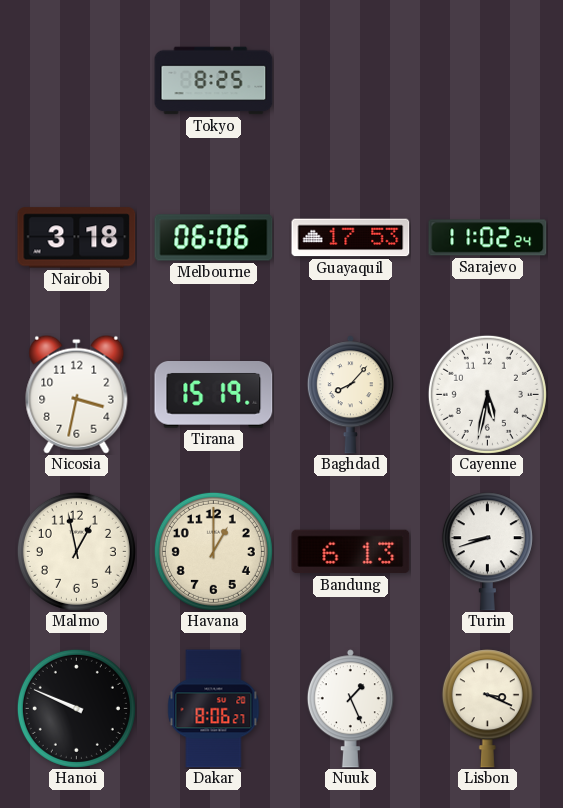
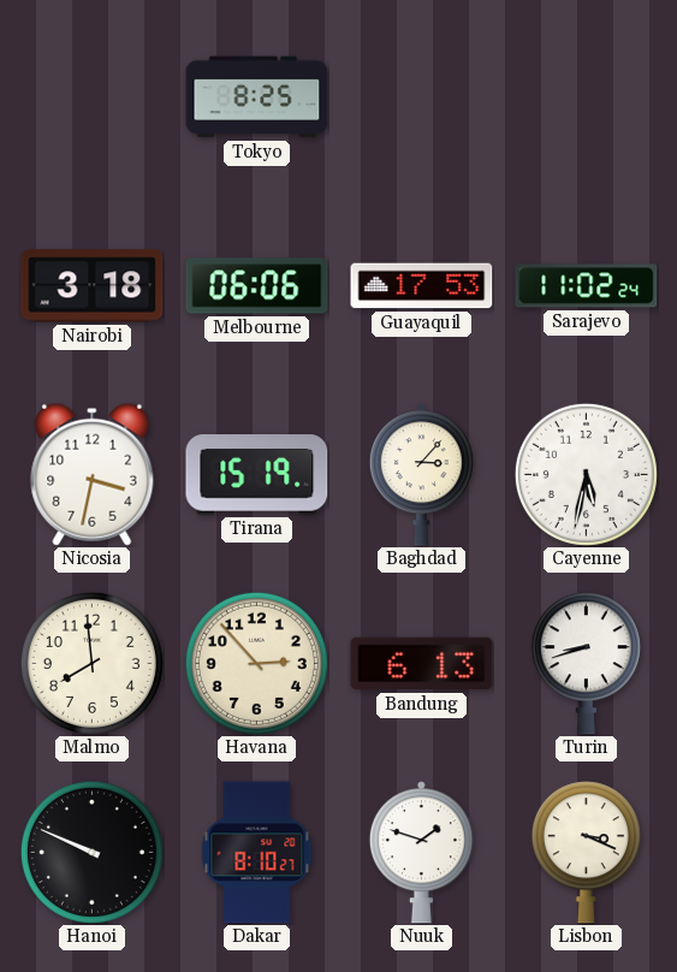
Baghdad: 8:07 -> 3:07 (421, 475)
Malmo: 12:58 -> 7:59 (91, 663)
Havana: 1:00 -> 2:53 (256, 663)
Dakar: 8:06 -> 8:10 (257, 853)
Nuuk: 1:26 -> 1:48 (421, 853)
